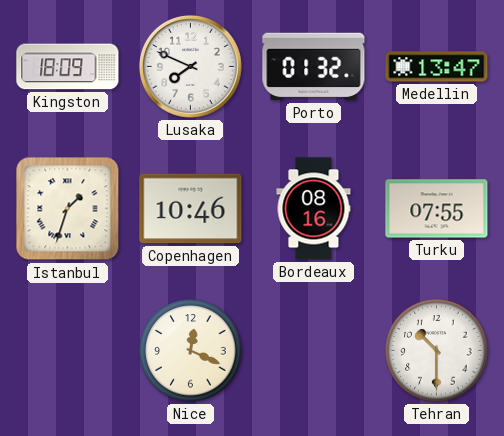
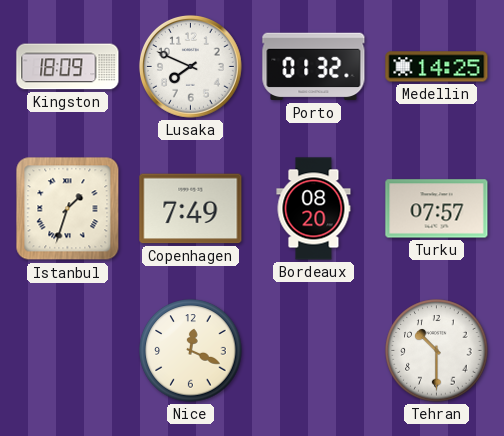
Medellin: 13:47 -> 14:25 (437, 67)
Copenhagen: 10:46 -> 7:49 (191, 209)
Bordeaux: 08:16 -> 08:20 (314, 209)
Turku: 07:55 -> 07:57 (437, 209)
